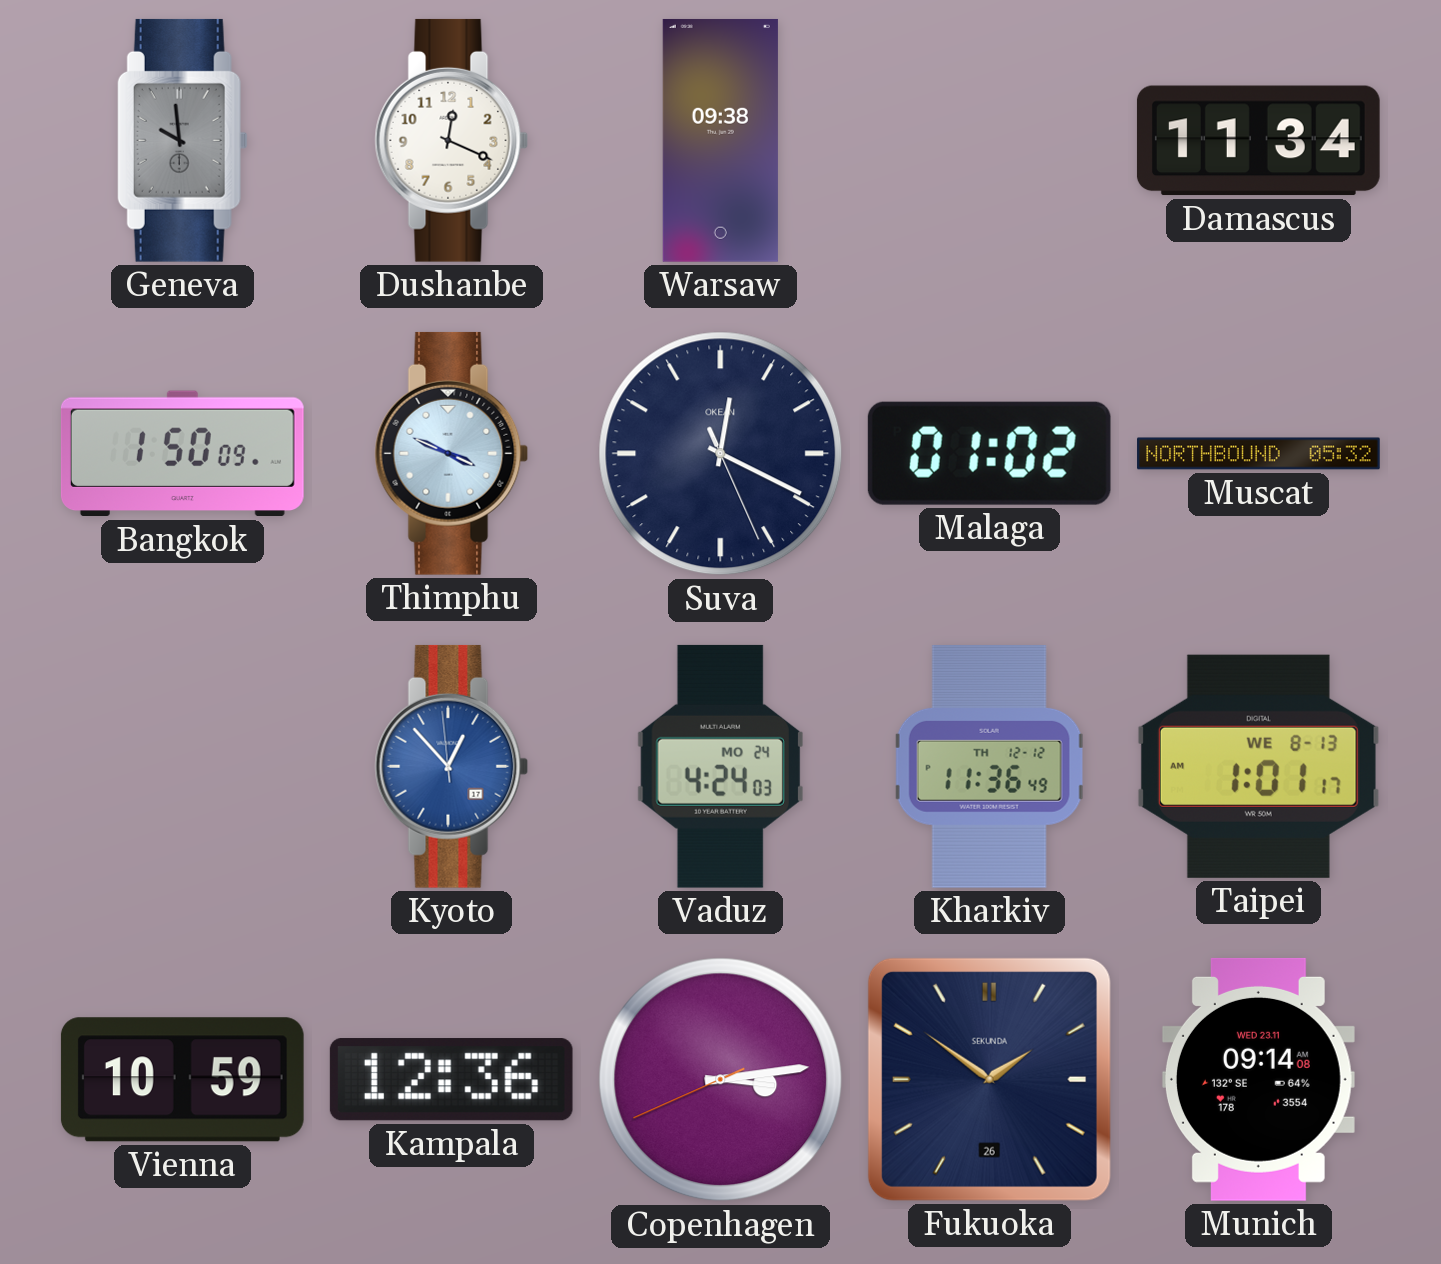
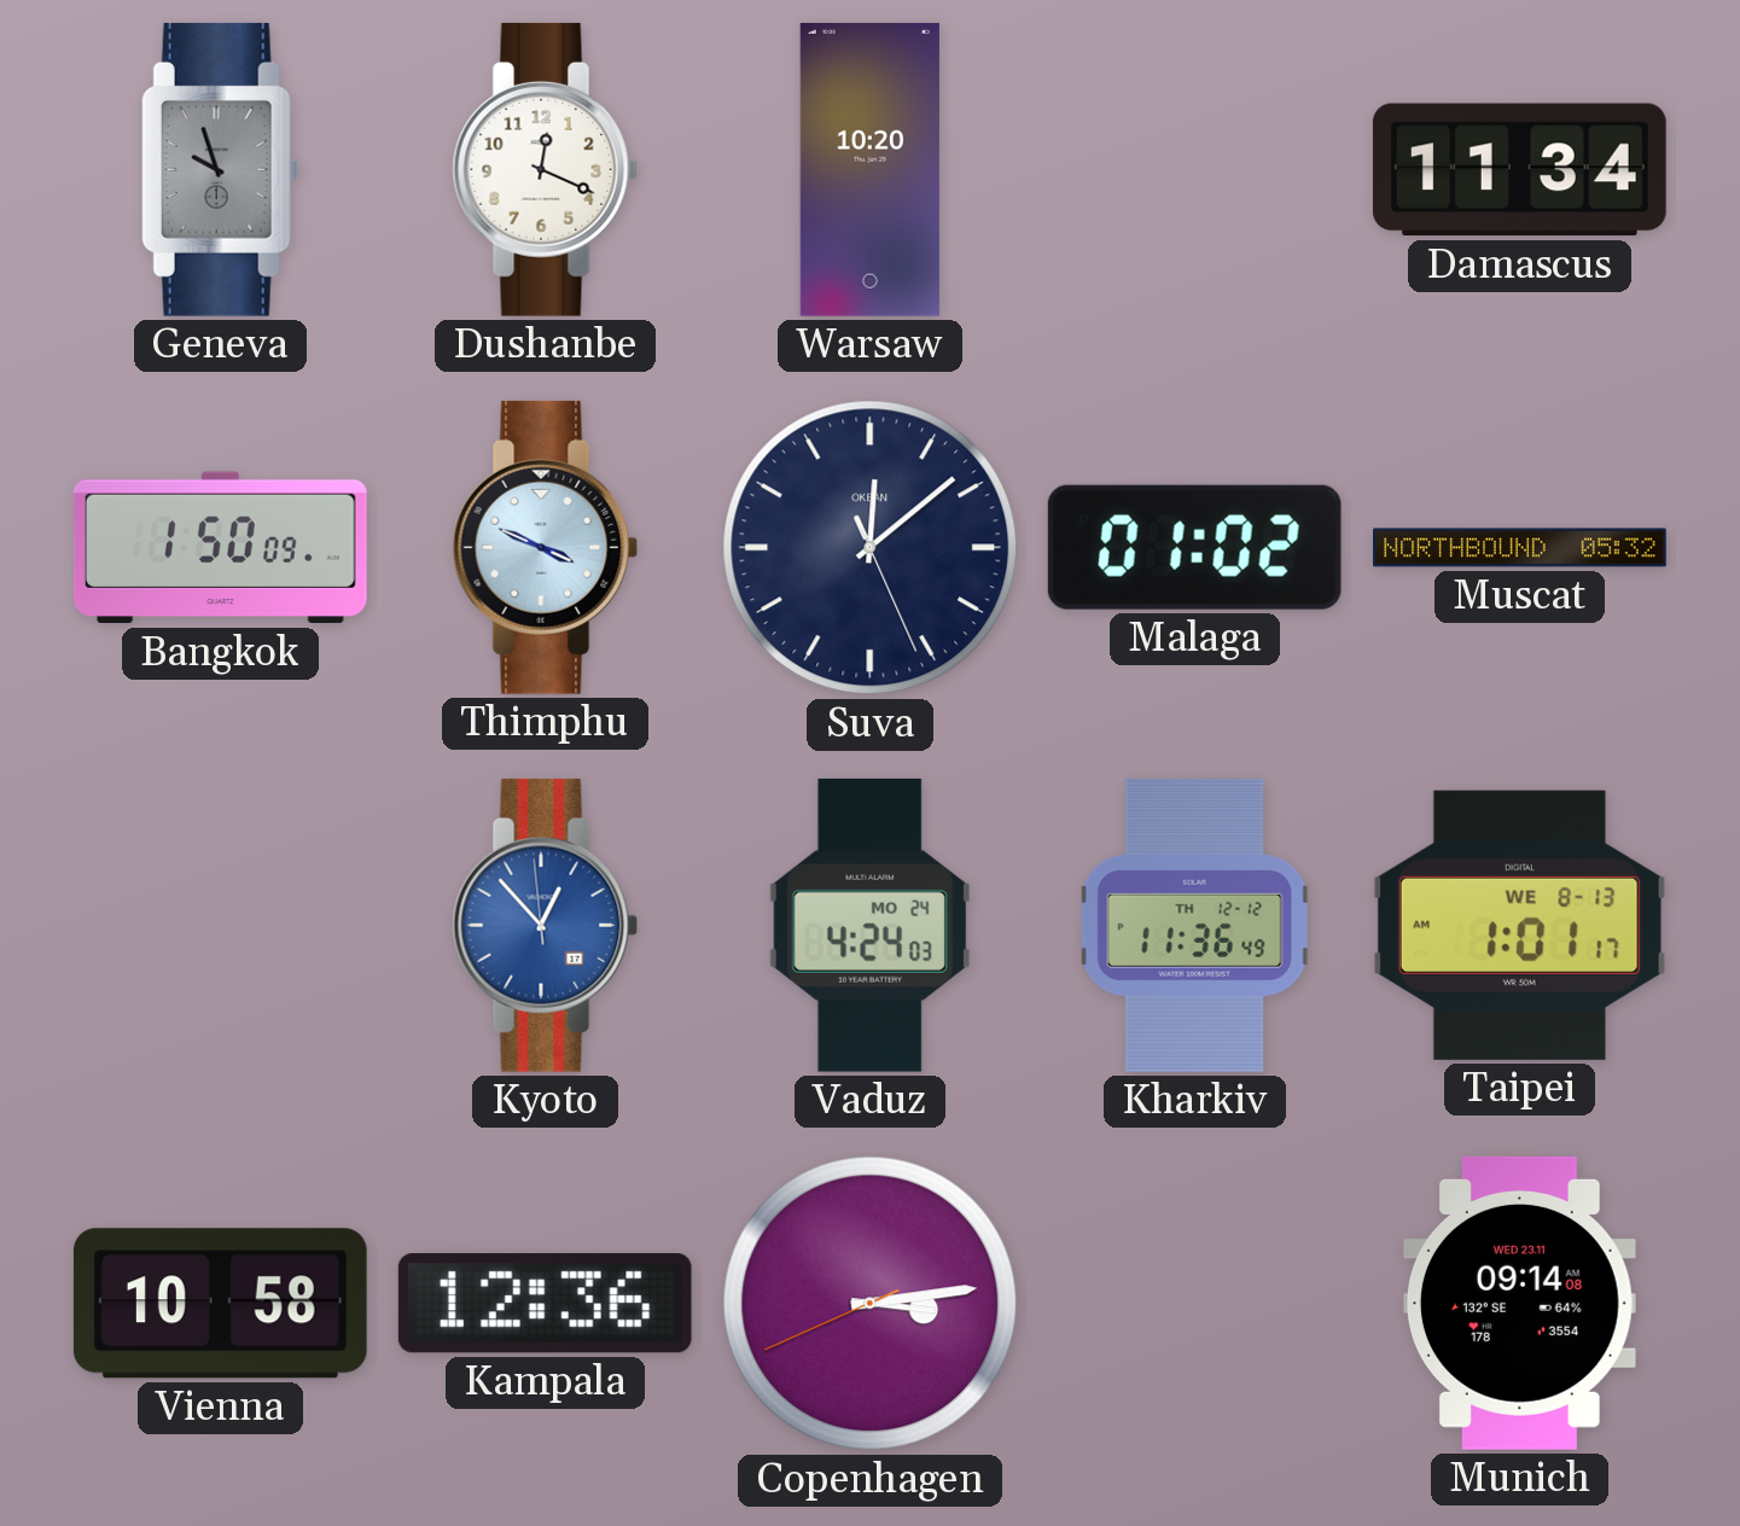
Geneva: 9:59 -> 9:57 (220, 169)
Warsaw: 09:38 -> 10:20 (869, 169)
Suva: 12:19 -> 12:08 (871, 548)
Vienna: 10:59 -> 10:58 (220, 1304)
Fukuoka: 1:51 -> none (989, 1079)
